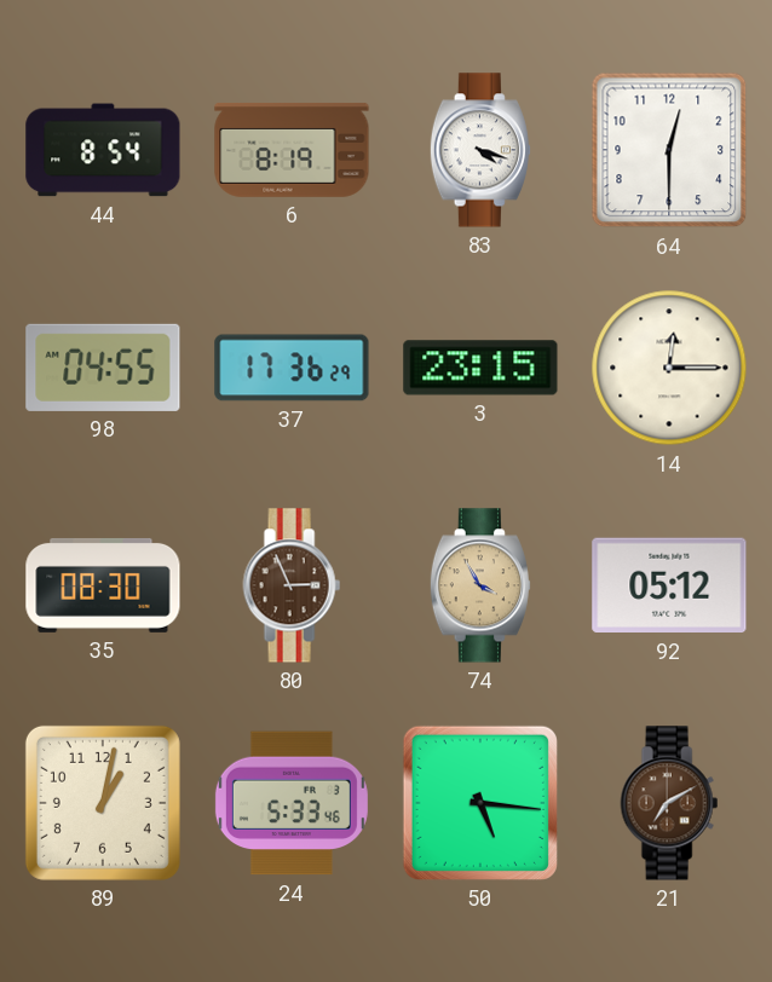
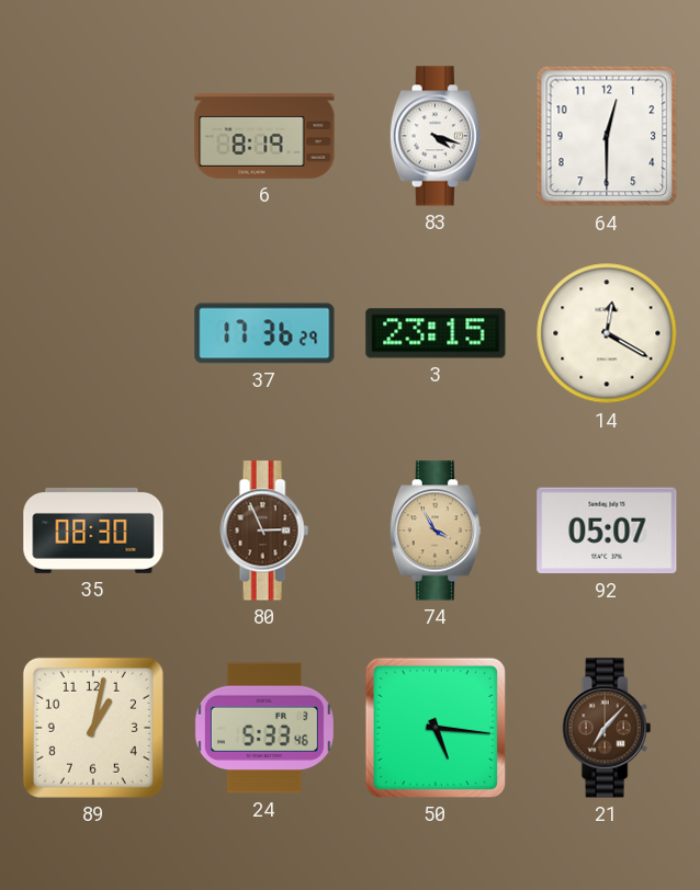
44: 8:54 -> none (103, 150)
98: 04:55 -> none (103, 368)
14: 12:15 -> 12:20 (607, 333)
92: 05:12 -> 05:07 (607, 530)
21: 7:10 -> 7:07 (607, 728)
